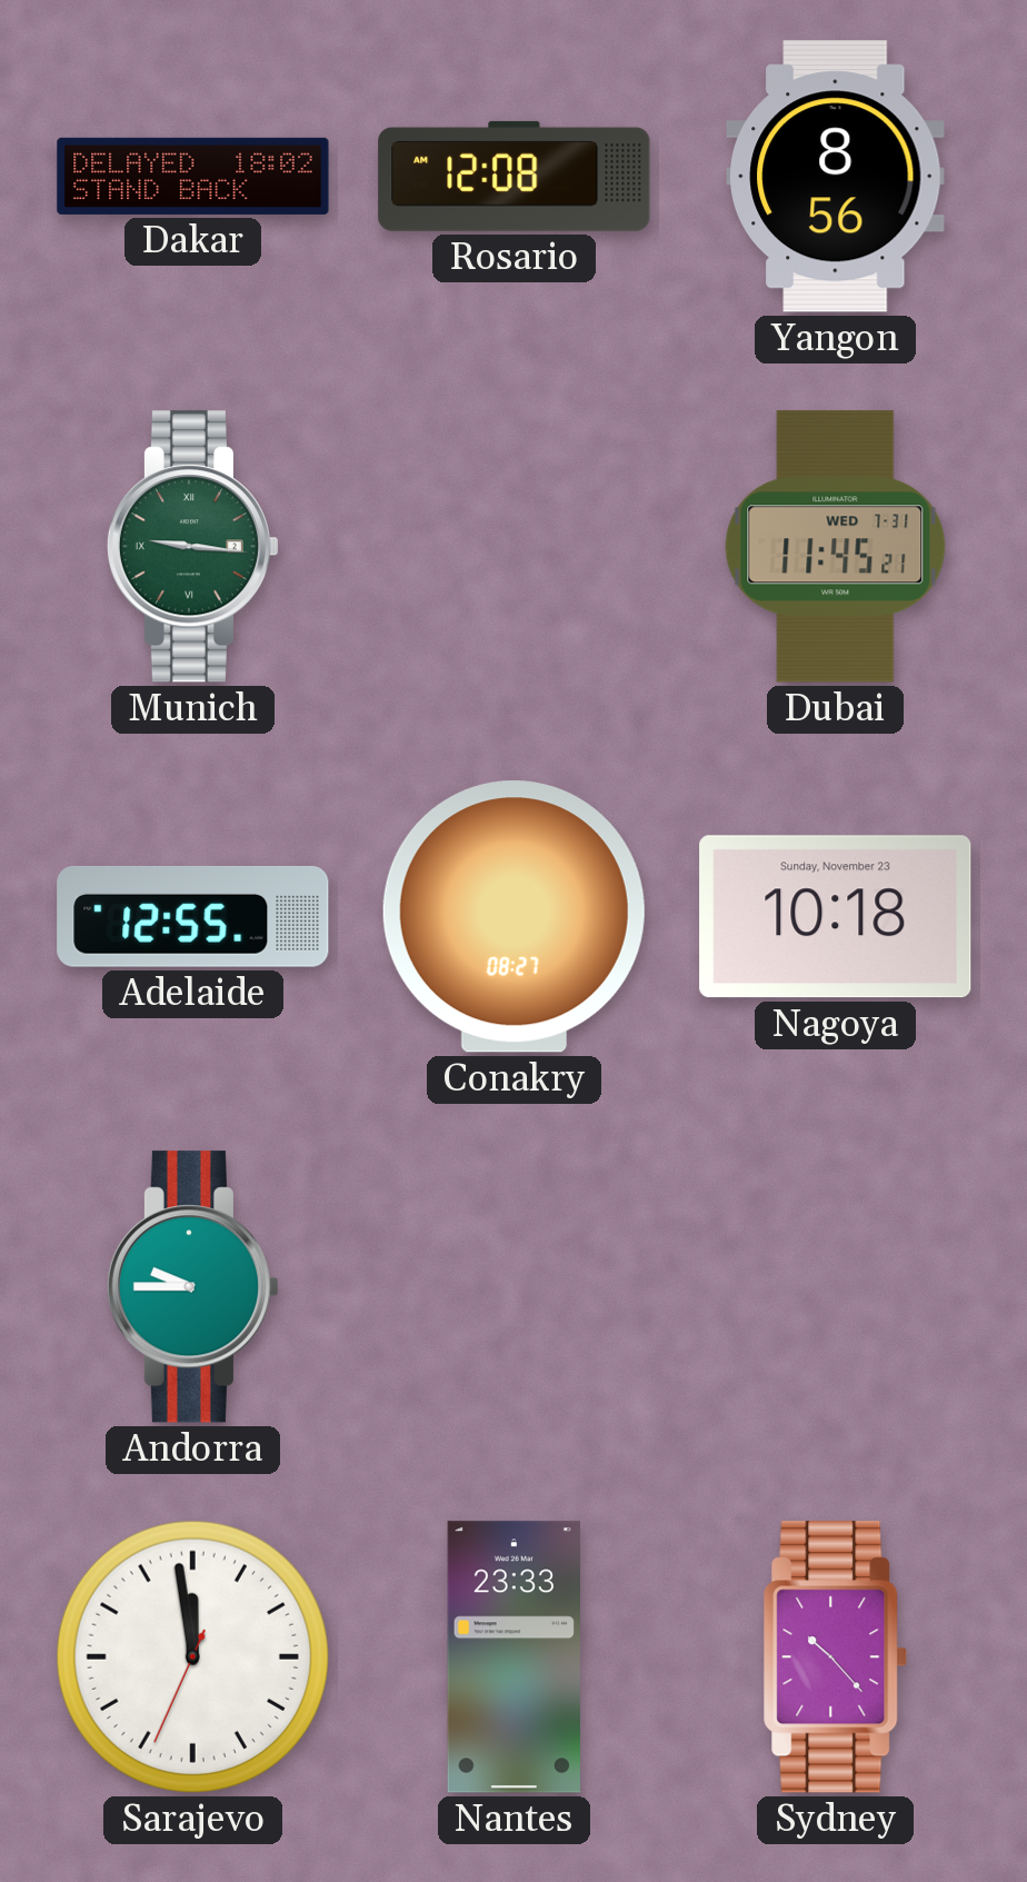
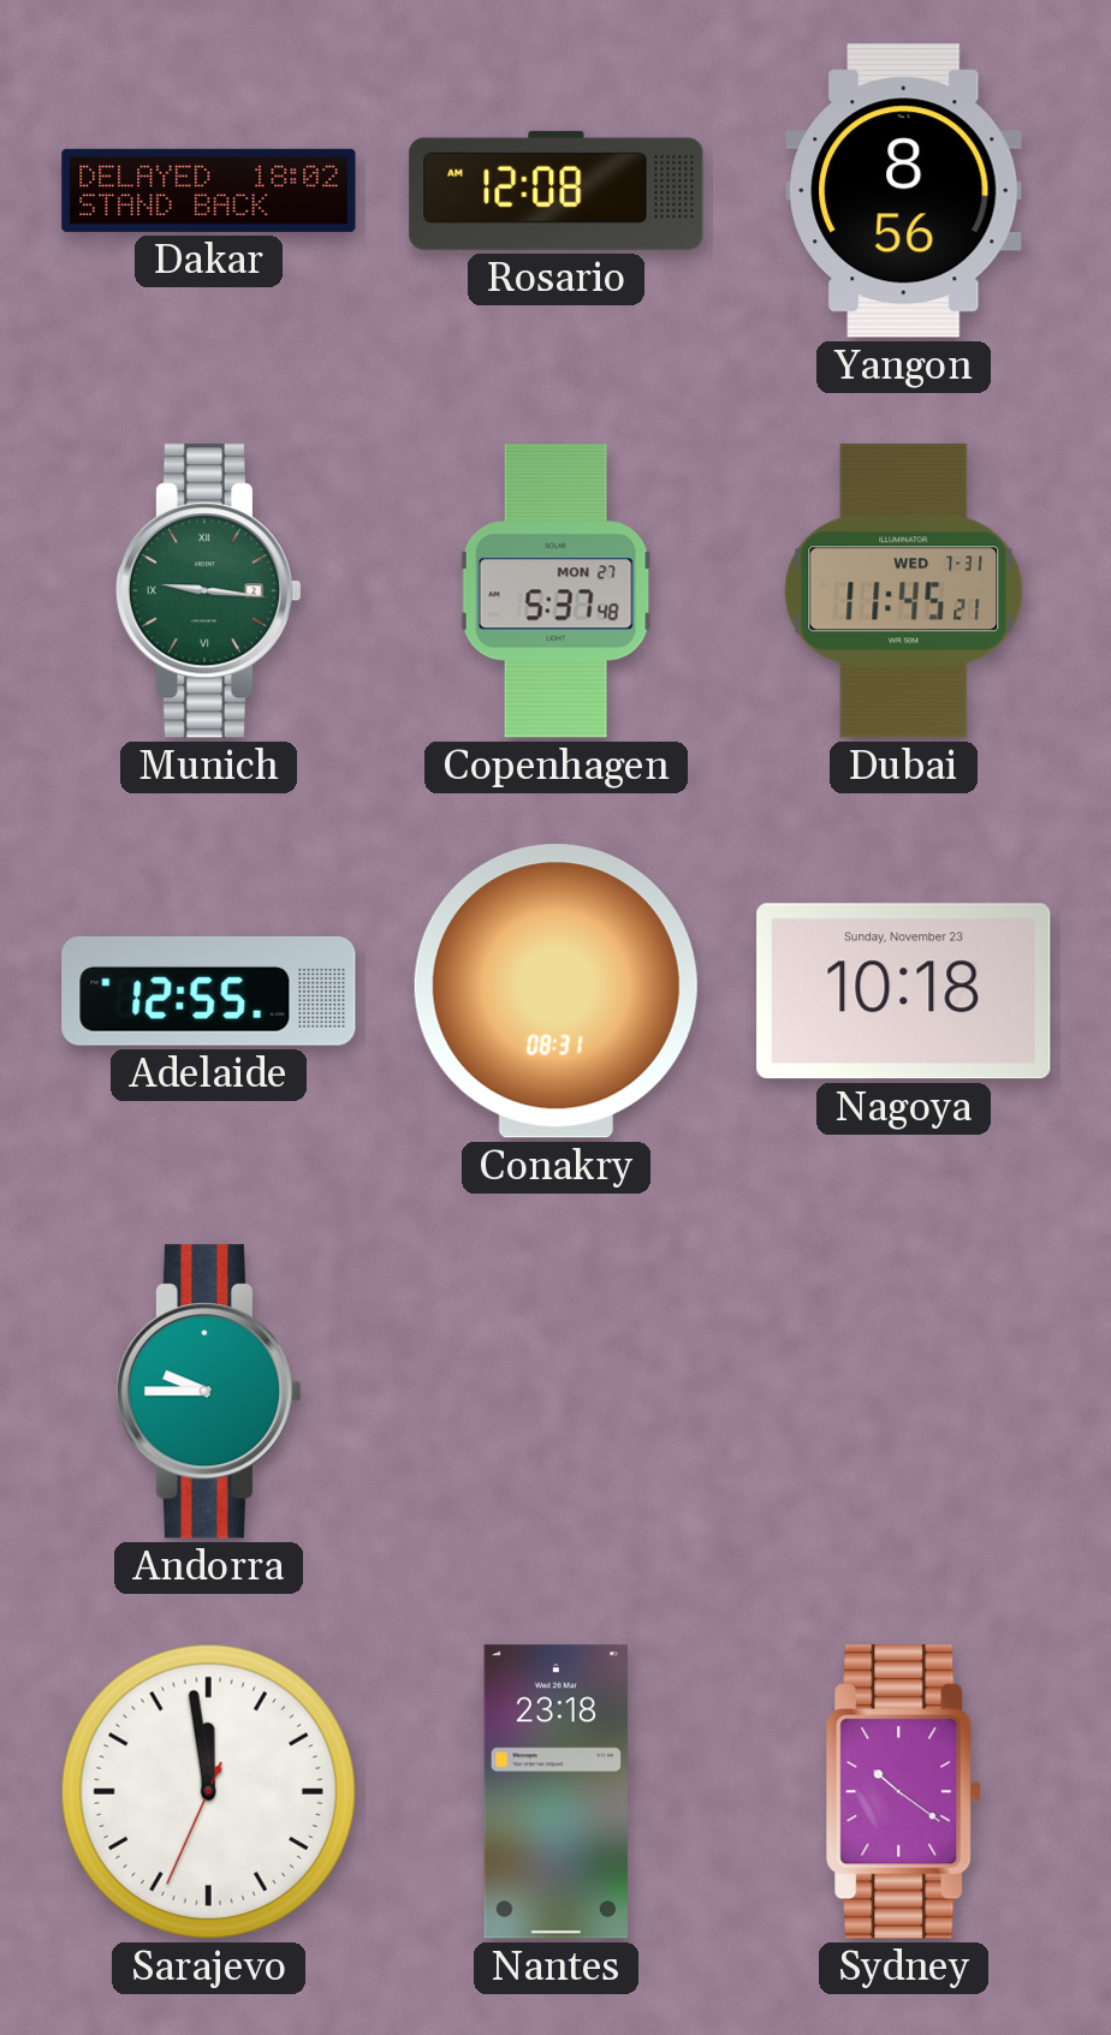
Copenhagen: none -> 5:37 (557, 591)
Conakry: 08:27 -> 08:31 (555, 992)
Nantes: 23:33 -> 23:18 (555, 1792)
Sydney: 10:23 -> 10:21 (904, 1792)
